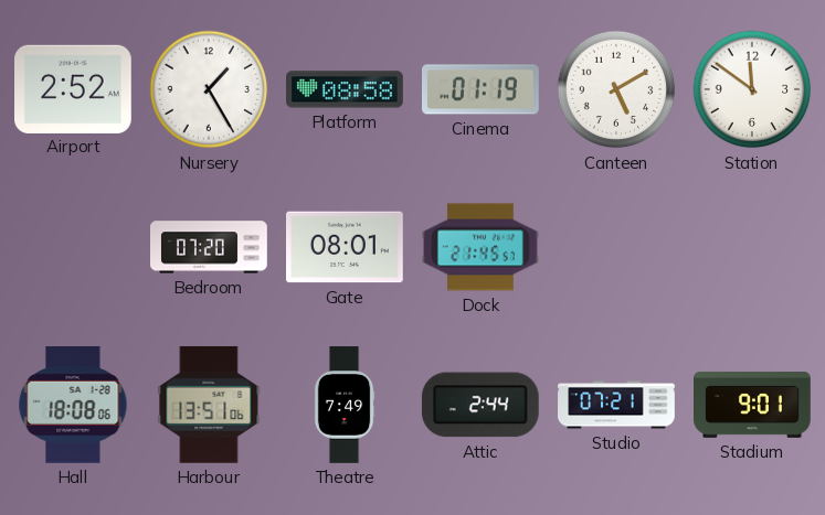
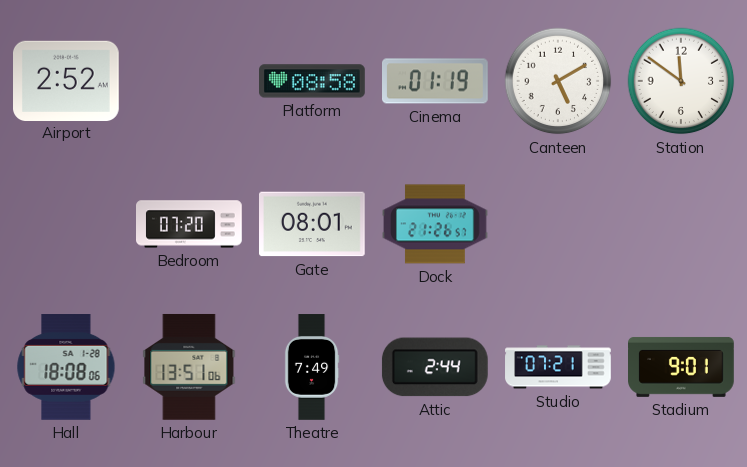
Nursery: 1:25 -> none (209, 89)
Dock: 21:45 -> 21:26 (435, 224)
